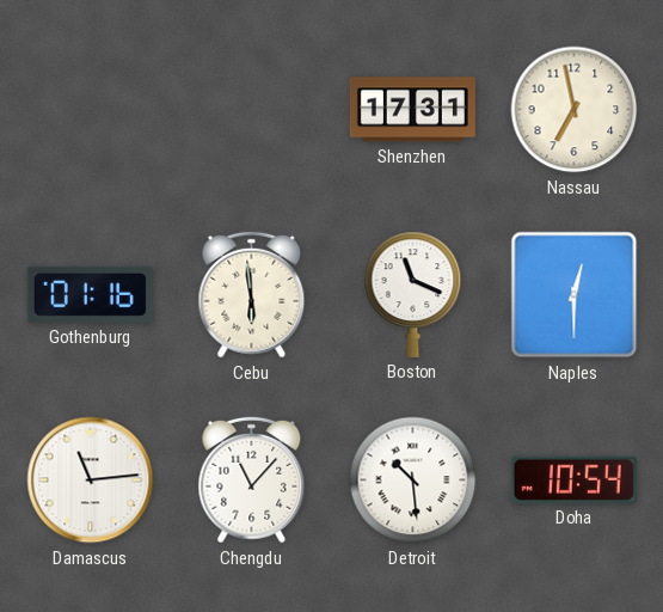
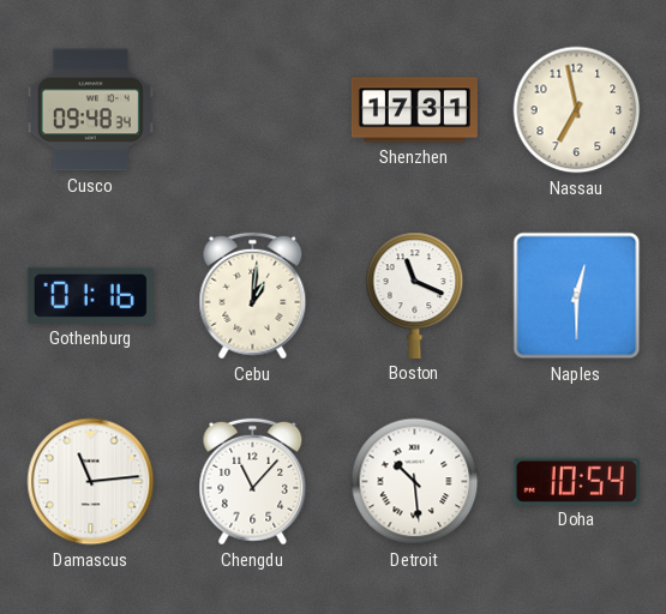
Cusco: none -> 09:48 (90, 110)
Cebu: 5:59 -> 1:01 (253, 296)
